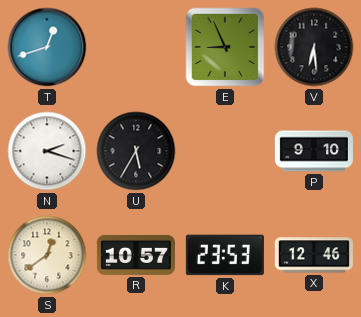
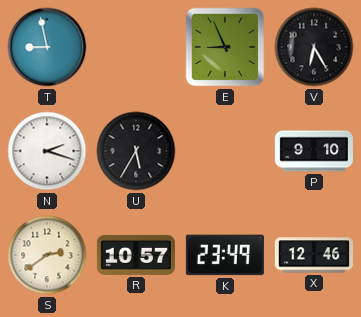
T: 12:42 -> 8:58 (47, 47)
V: 6:29 -> 6:25 (314, 47)
S: 12:39 -> 2:39 (47, 255)
K: 23:53 -> 23:49 (225, 255)
